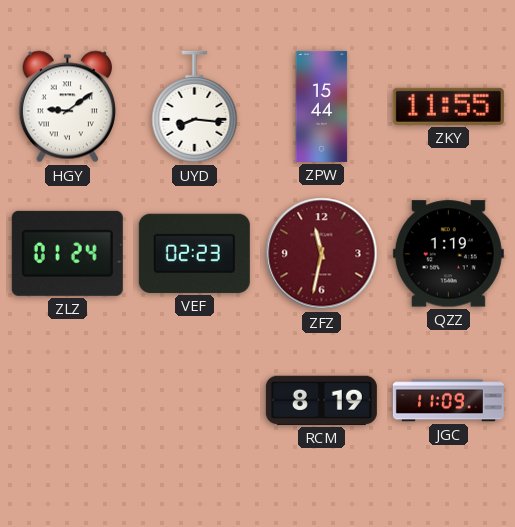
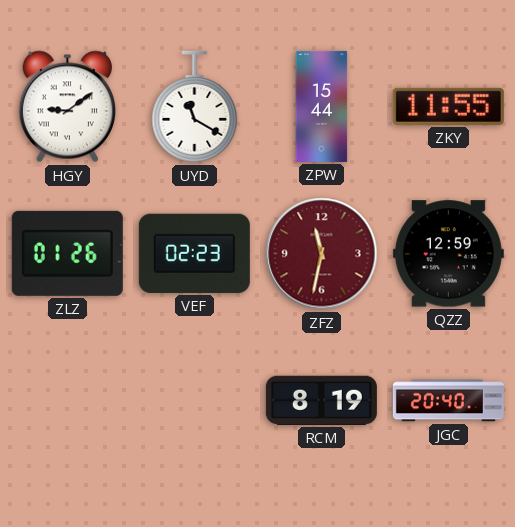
UYD: 8:16 -> 11:20 (195, 107)
ZLZ: 01:24 -> 01:26 (67, 253)
QZZ: 1:19 -> 12:59 (448, 254)
JGC: 11:09 -> 20:40 (448, 401)
